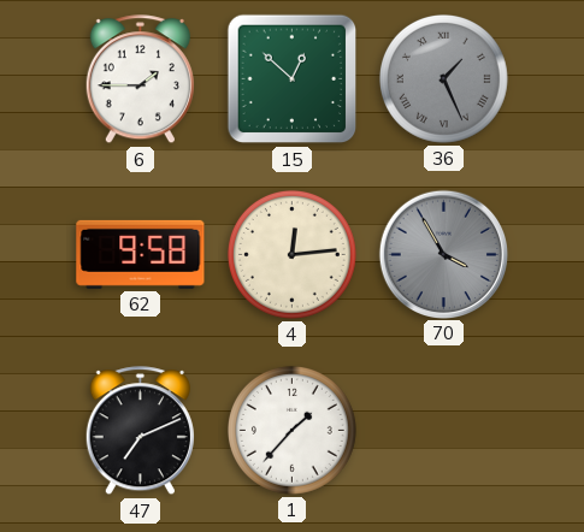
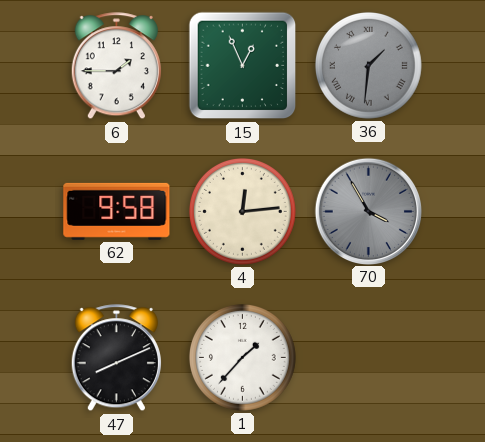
15: 12:52 -> 12:56 (243, 66)
36: 1:26 -> 1:31 (368, 65)
47: 7:11 -> 8:11 (116, 358)
